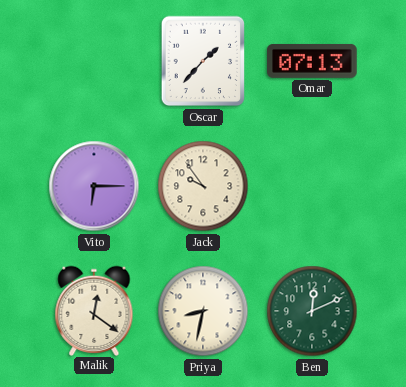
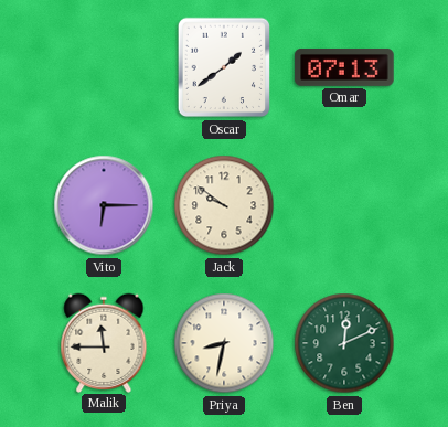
Oscar: 1:37 -> 1:39 (224, 67)
Jack: 9:54 -> 9:51 (224, 205)
Malik: 12:21 -> 11:45 (104, 342)
